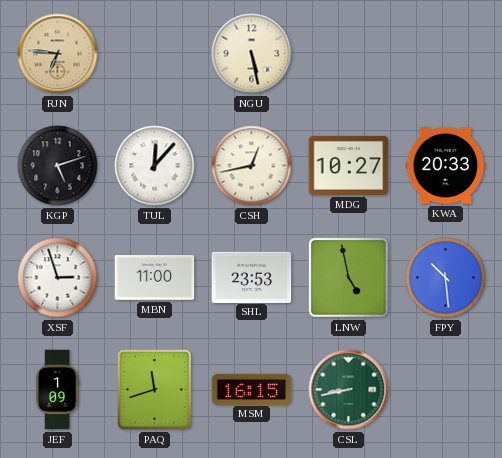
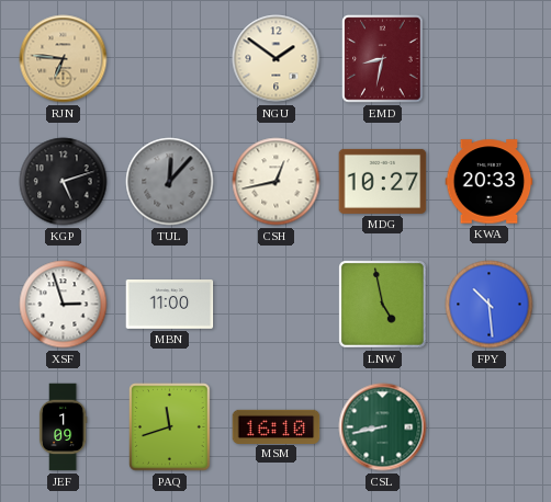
NGU: 5:28 -> 1:51 (277, 59)
EMD: none -> 8:32 (383, 59)
TUL dial: white -> grey (170, 182)
SHL: 23:53 -> none (252, 277)
MSM: 16:15 -> 16:10 (277, 426)
